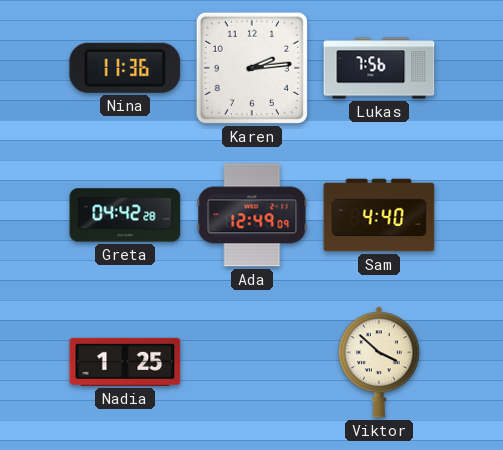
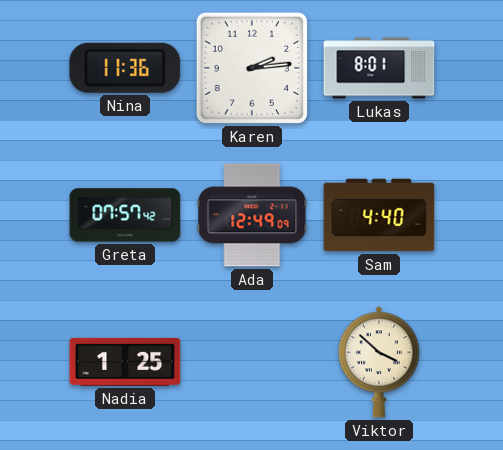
Lukas: 7:56 -> 8:01 (379, 68)
Greta: 04:42 -> 07:57 (125, 215)
